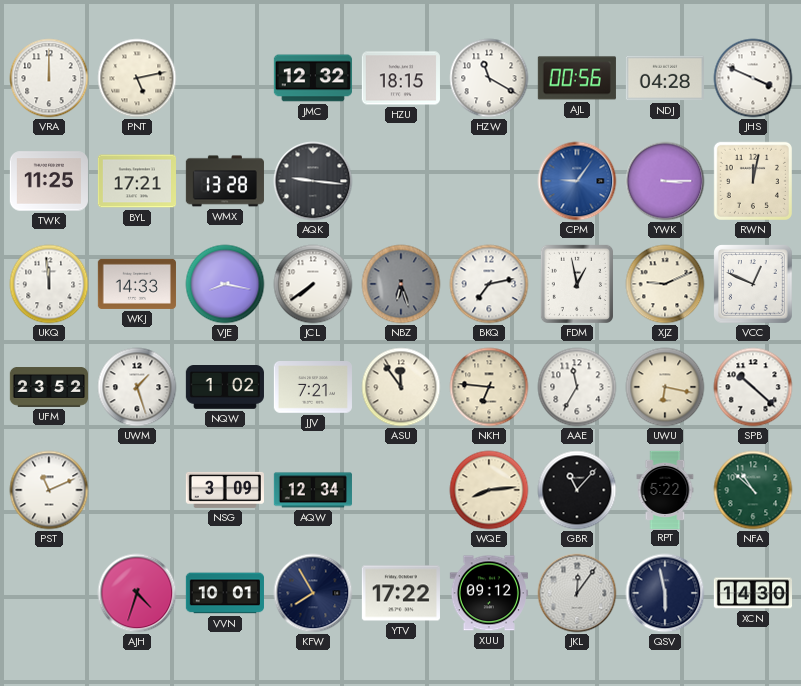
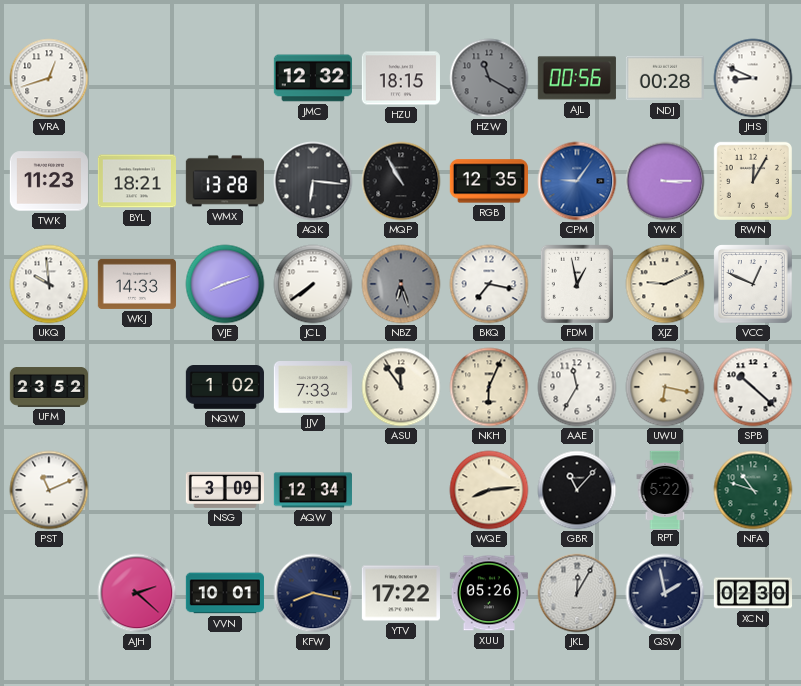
VRA: 12:00 -> 12:42 (49, 78)
PNT: 5:13 -> none (137, 78)
HZW dial: white -> grey (489, 78)
NDJ: 04:28 -> 00:28 (665, 78)
JHS: 3:49 -> 8:49 (753, 78)
TWK: 11:25 -> 11:23 (49, 181)
BYL: 17:21 -> 18:21 (136, 181)
AQK: 9:16 -> 6:16 (313, 181)
MQP: none -> 10:55 (401, 181)
RGB: none -> 12:35 (489, 181)
RWN: 12:02 -> 12:05 (753, 181)
UKQ: 11:59 -> 9:59 (49, 284)
VJE: 8:17 -> 8:12 (225, 284)
BKQ: 7:13 -> 7:17 (489, 284)
UWM: 1:27 -> none (137, 387)
JJV: 7:21 -> 7:33 (312, 388)
NKH: 6:46 -> 6:04 (489, 387)
NFA: 10:52 -> 10:48 (753, 490)
AJH: 4:33 -> 2:22 (137, 593)
KFW: 7:55 -> 8:17 (313, 593)
XUU: 09:12 -> 05:26 (489, 593)
JKL: 12:06 -> 12:05 (577, 593)
QSV: 5:58 -> 1:58 (665, 593)
XCN: 14:30 -> 02:30 (752, 593)
